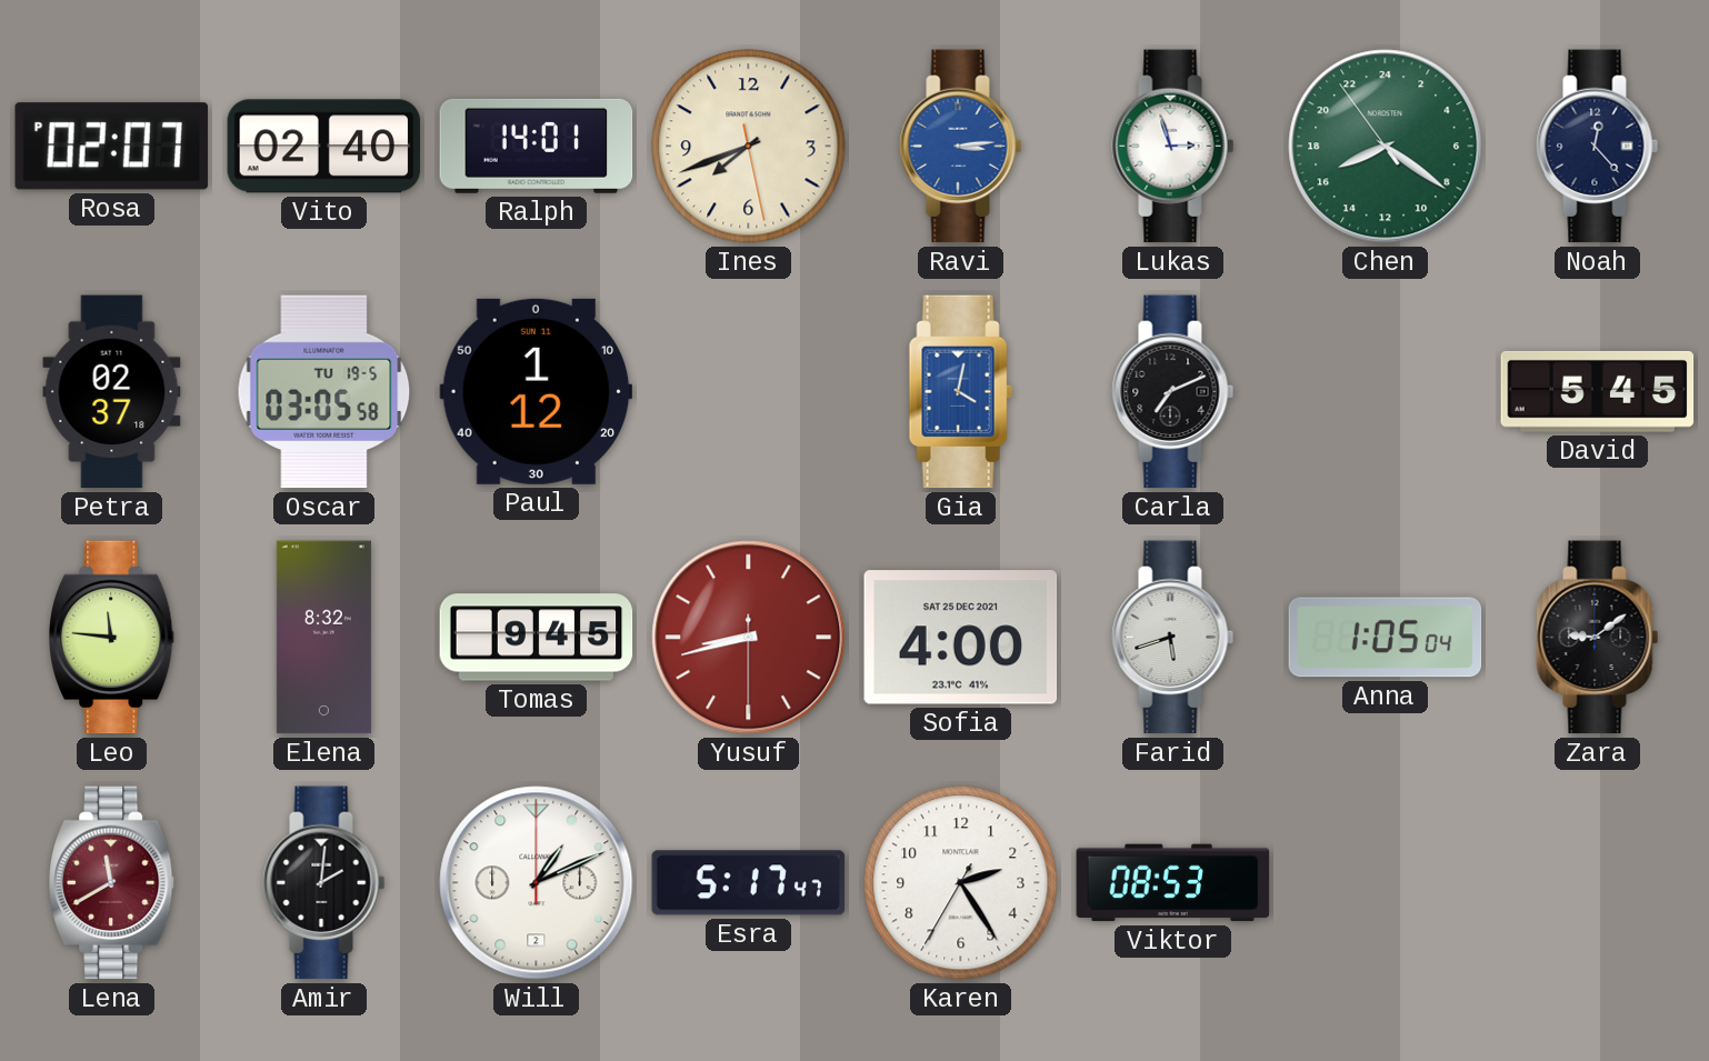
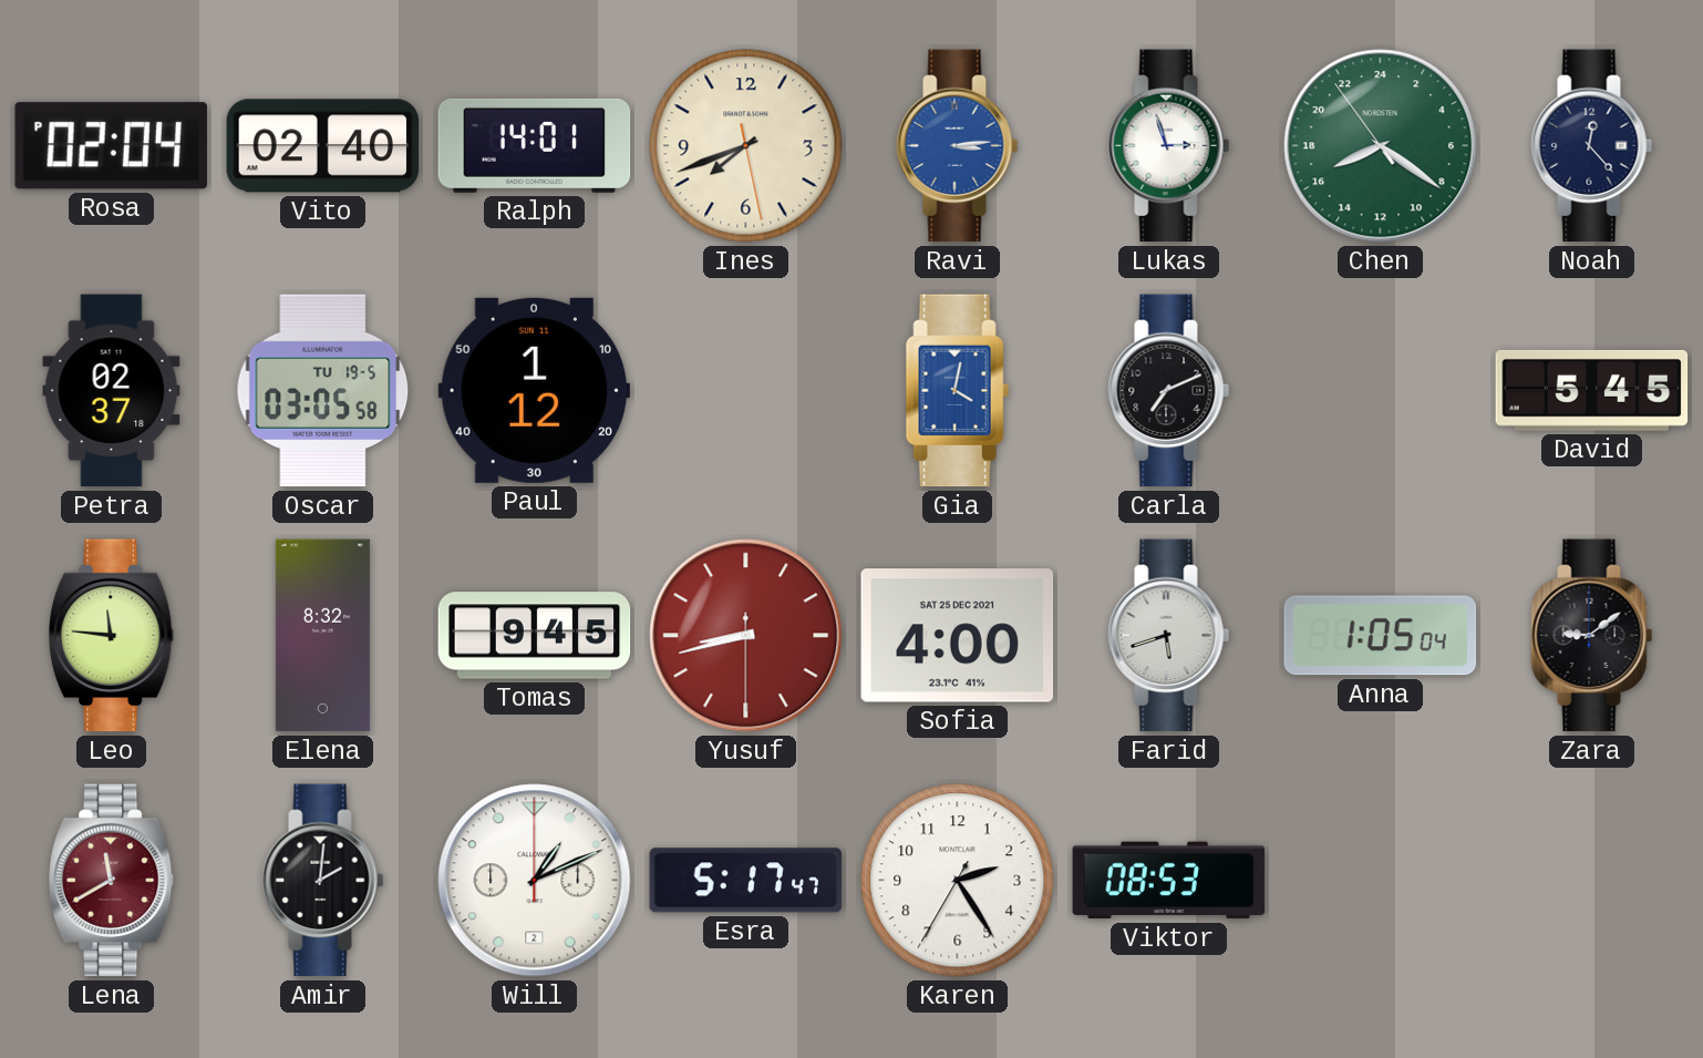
Rosa: 02:07 -> 02:04 (111, 146)
